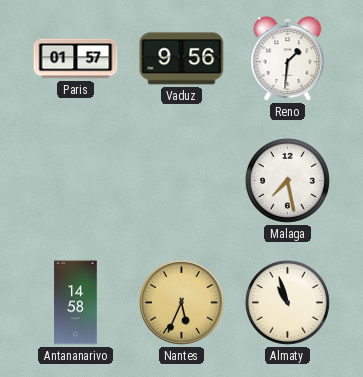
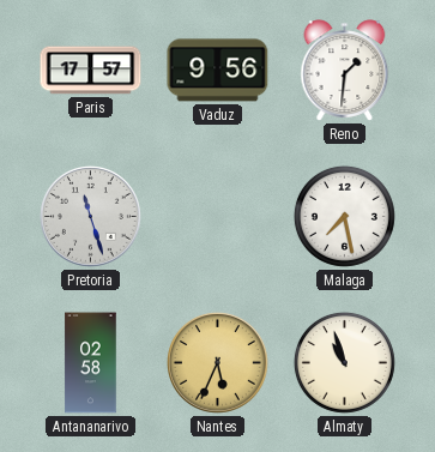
Paris: 01:57 -> 17:57 (91, 71)
Pretoria: none -> 11:27 (91, 217)
Antananarivo: 14:58 -> 02:58 (91, 363)
